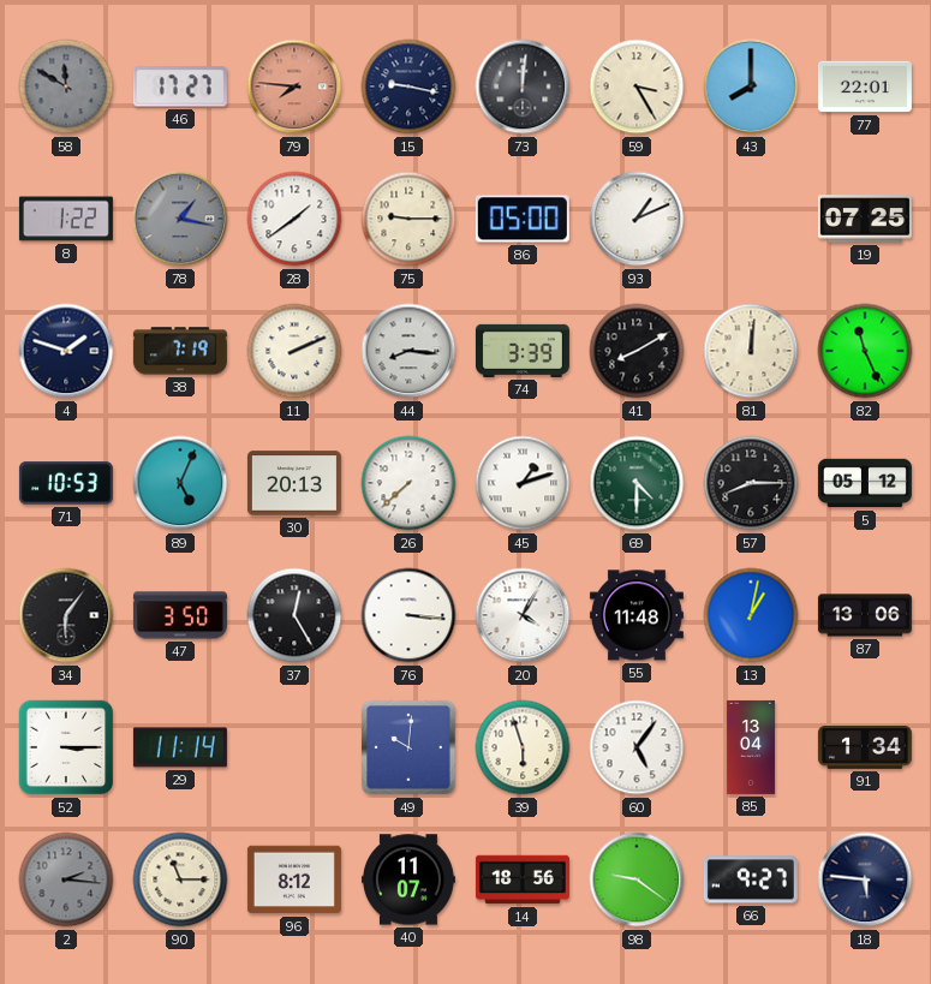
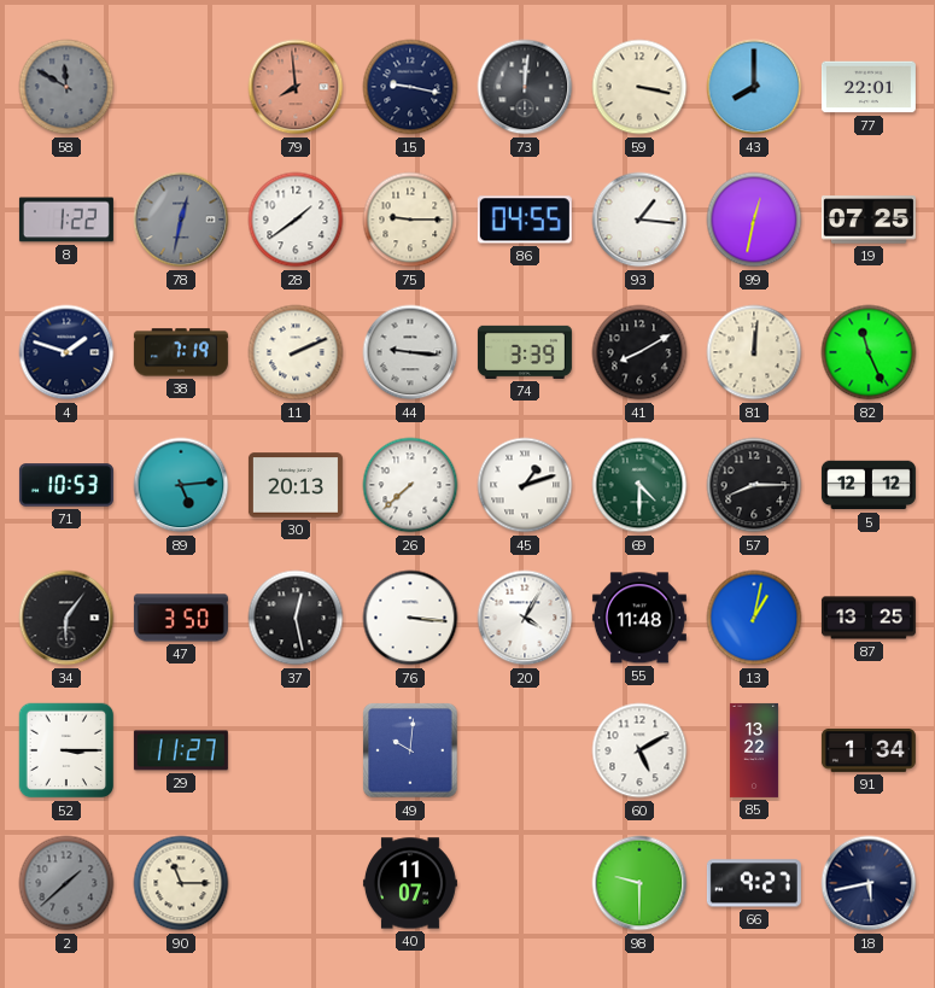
46: 17:27 -> none (180, 87)
79: 7:46 -> 7:59 (296, 87)
59: 3:25 -> 3:17 (639, 87)
78: 1:17 -> 12:32 (181, 220)
86: 05:00 -> 04:55 (525, 220)
93: 1:11 -> 1:16 (639, 220)
99: none -> 12:32 (754, 220)
44: 8:16 -> 9:16 (410, 352)
89: 5:04 -> 5:14 (181, 485)
5: 05:12 -> 12:12 (869, 485)
37: 12:25 -> 12:28 (296, 618)
87: 13:06 -> 13:25 (869, 618)
29: 11:14 -> 11:27 (181, 750)
39: 5:57 -> none (523, 747)
60: 5:06 -> 5:10 (639, 750)
85: 13:04 -> 13:22 (754, 750)
2: 2:16 -> 1:38 (66, 883)
96: 8:12 -> none (294, 879)
14: 18:56 -> none (523, 879)
98: 9:21 -> 9:30 (639, 883)
18: 5:46 -> 5:43 (869, 883)
